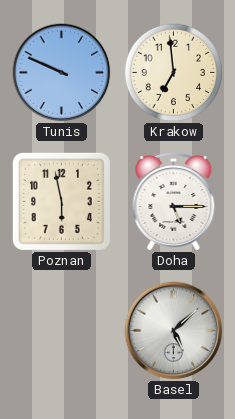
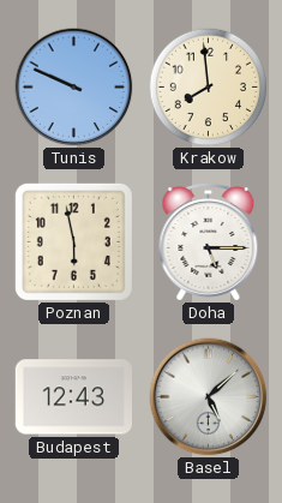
Krakow: 6:59 -> 7:59 (209, 88)
Budapest: none -> 12:43 (73, 397)
